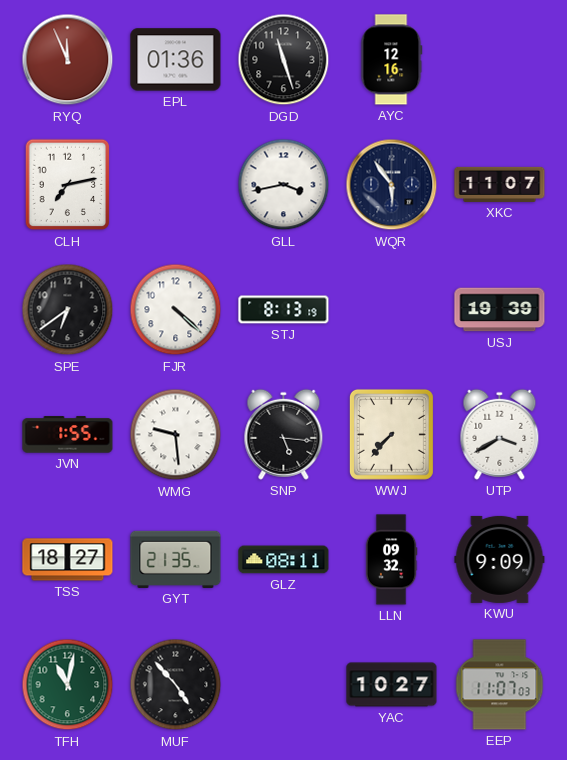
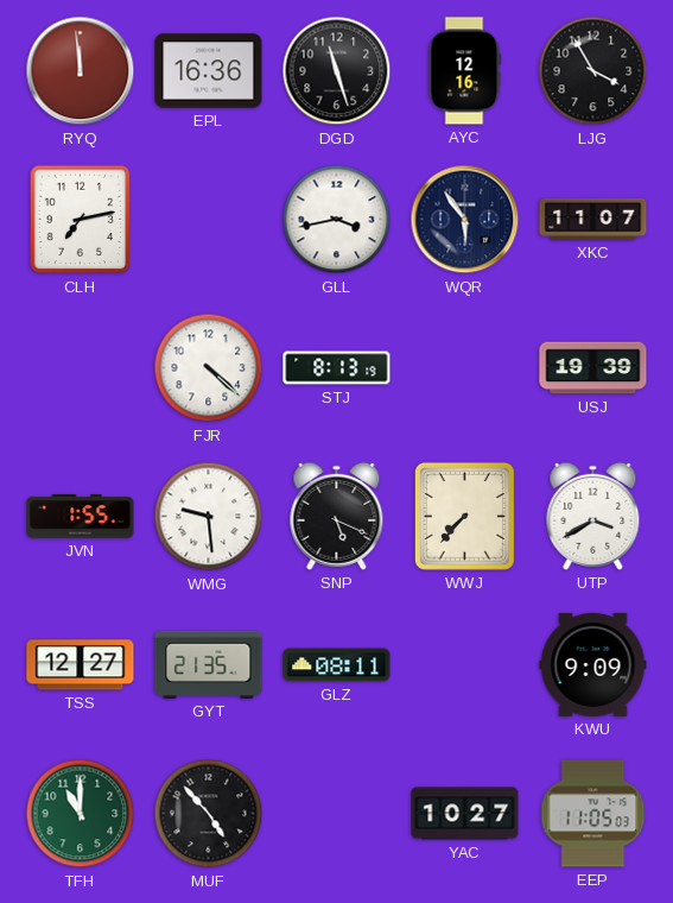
RYQ: 11:56 -> 11:59 (81, 71)
EPL: 01:36 -> 16:36 (209, 71)
LJG: none -> 3:55 (593, 71)
SPE: 6:39 -> none (68, 310)
SNP: 5:16 -> 5:19 (337, 516)
TSS: 18:27 -> 12:27 (81, 665)
LLN: 09:32 -> none (391, 560)
TFH: 11:02 -> 11:00 (81, 814)
EEP: 11:07 -> 11:05 (593, 814)
